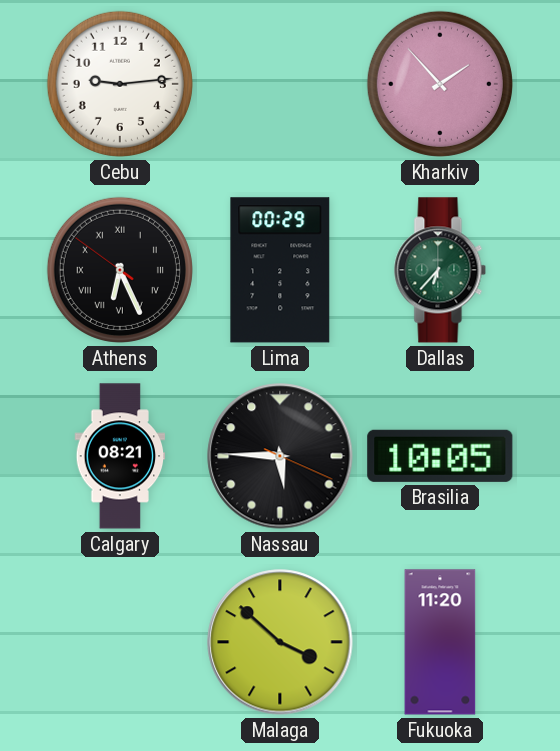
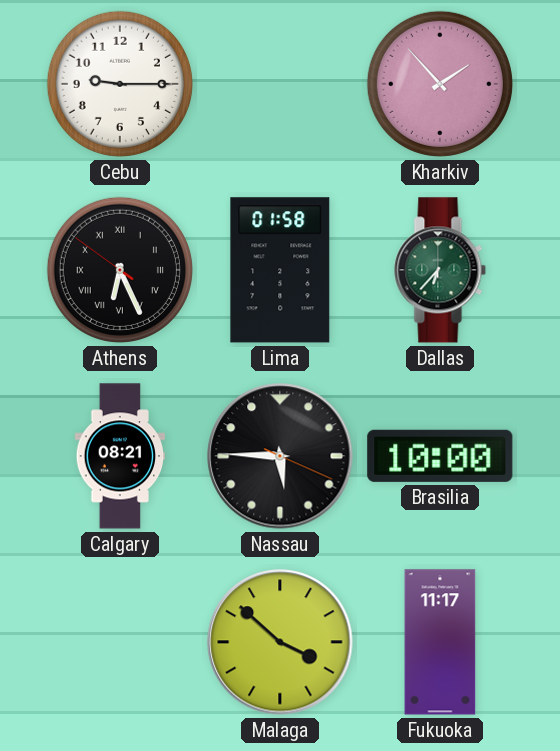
Cebu: 9:14 -> 9:15 (120, 84)
Lima: 00:29 -> 01:58 (280, 270)
Brasilia: 10:05 -> 10:00 (440, 456)
Fukuoka: 11:20 -> 11:17 (440, 642)
